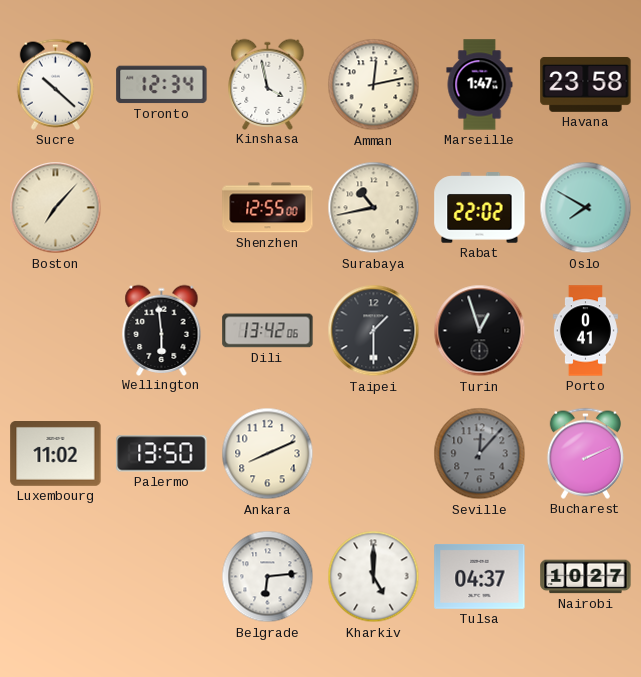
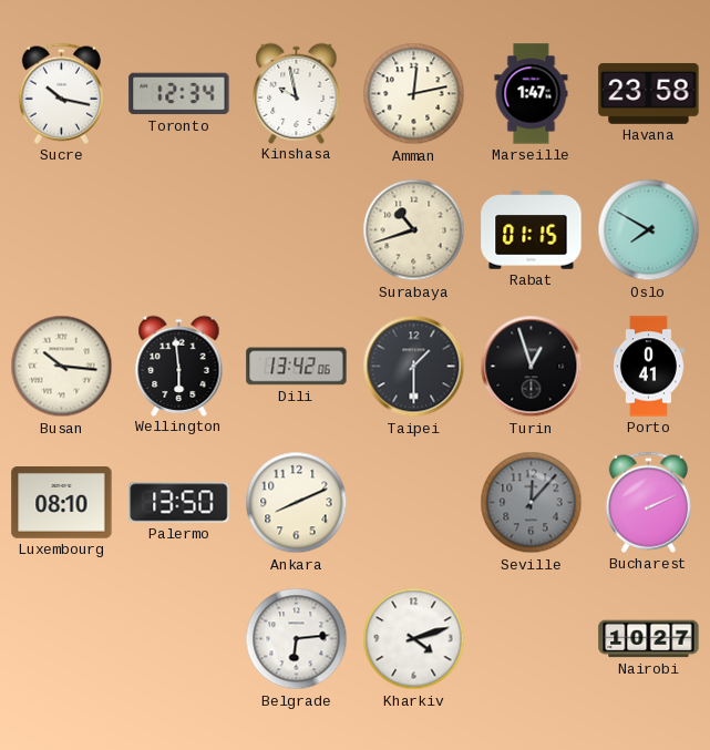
Sucre: 10:22 -> 10:17 (61, 93)
Kinshasa: 3:58 -> 9:58 (297, 93)
Boston: 7:07 -> none (56, 208)
Shenzhen: 12:55 -> none (268, 208)
Surabaya: 10:43 -> 10:42 (414, 230)
Rabat: 22:02 -> 01:15 (532, 230)
Busan: none -> 10:16 (62, 367)
Luxembourg: 11:02 -> 08:10 (62, 503)
Kharkiv: 5:00 -> 4:12 (414, 639)
Tulsa: 04:37 -> none (480, 576)
